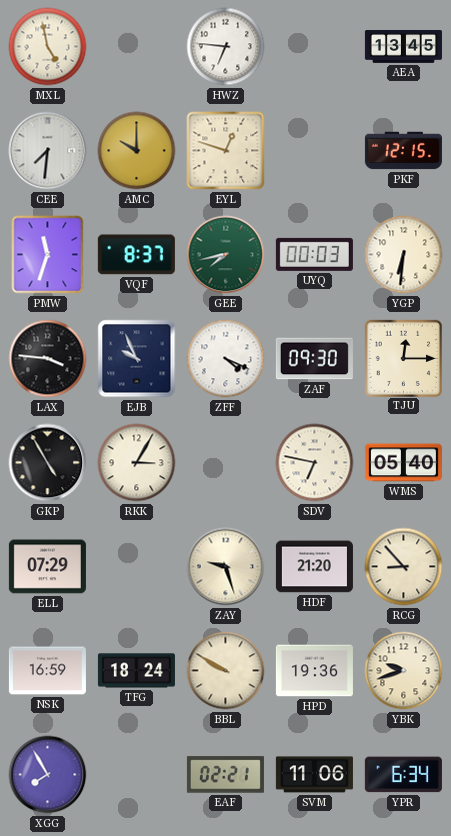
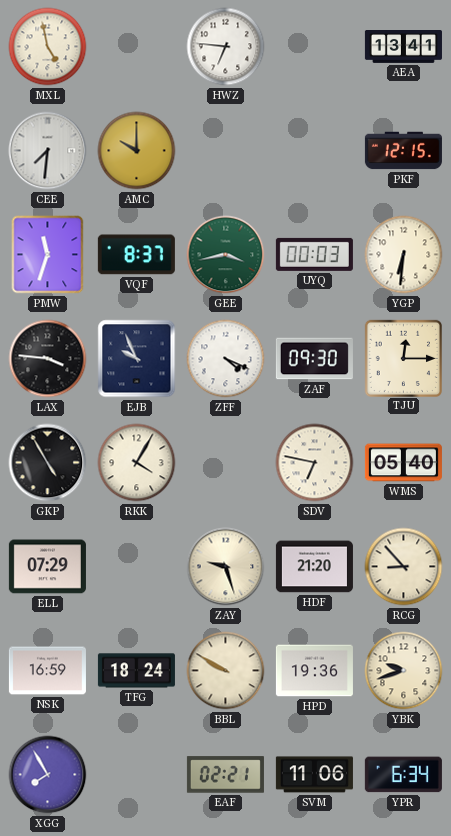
AEA: 13:45 -> 13:41 (403, 47)
EYL: 12:48 -> none (226, 151)
GEE: 7:43 -> 3:43 (226, 255)
RKK: 3:05 -> 4:05 (137, 463)
